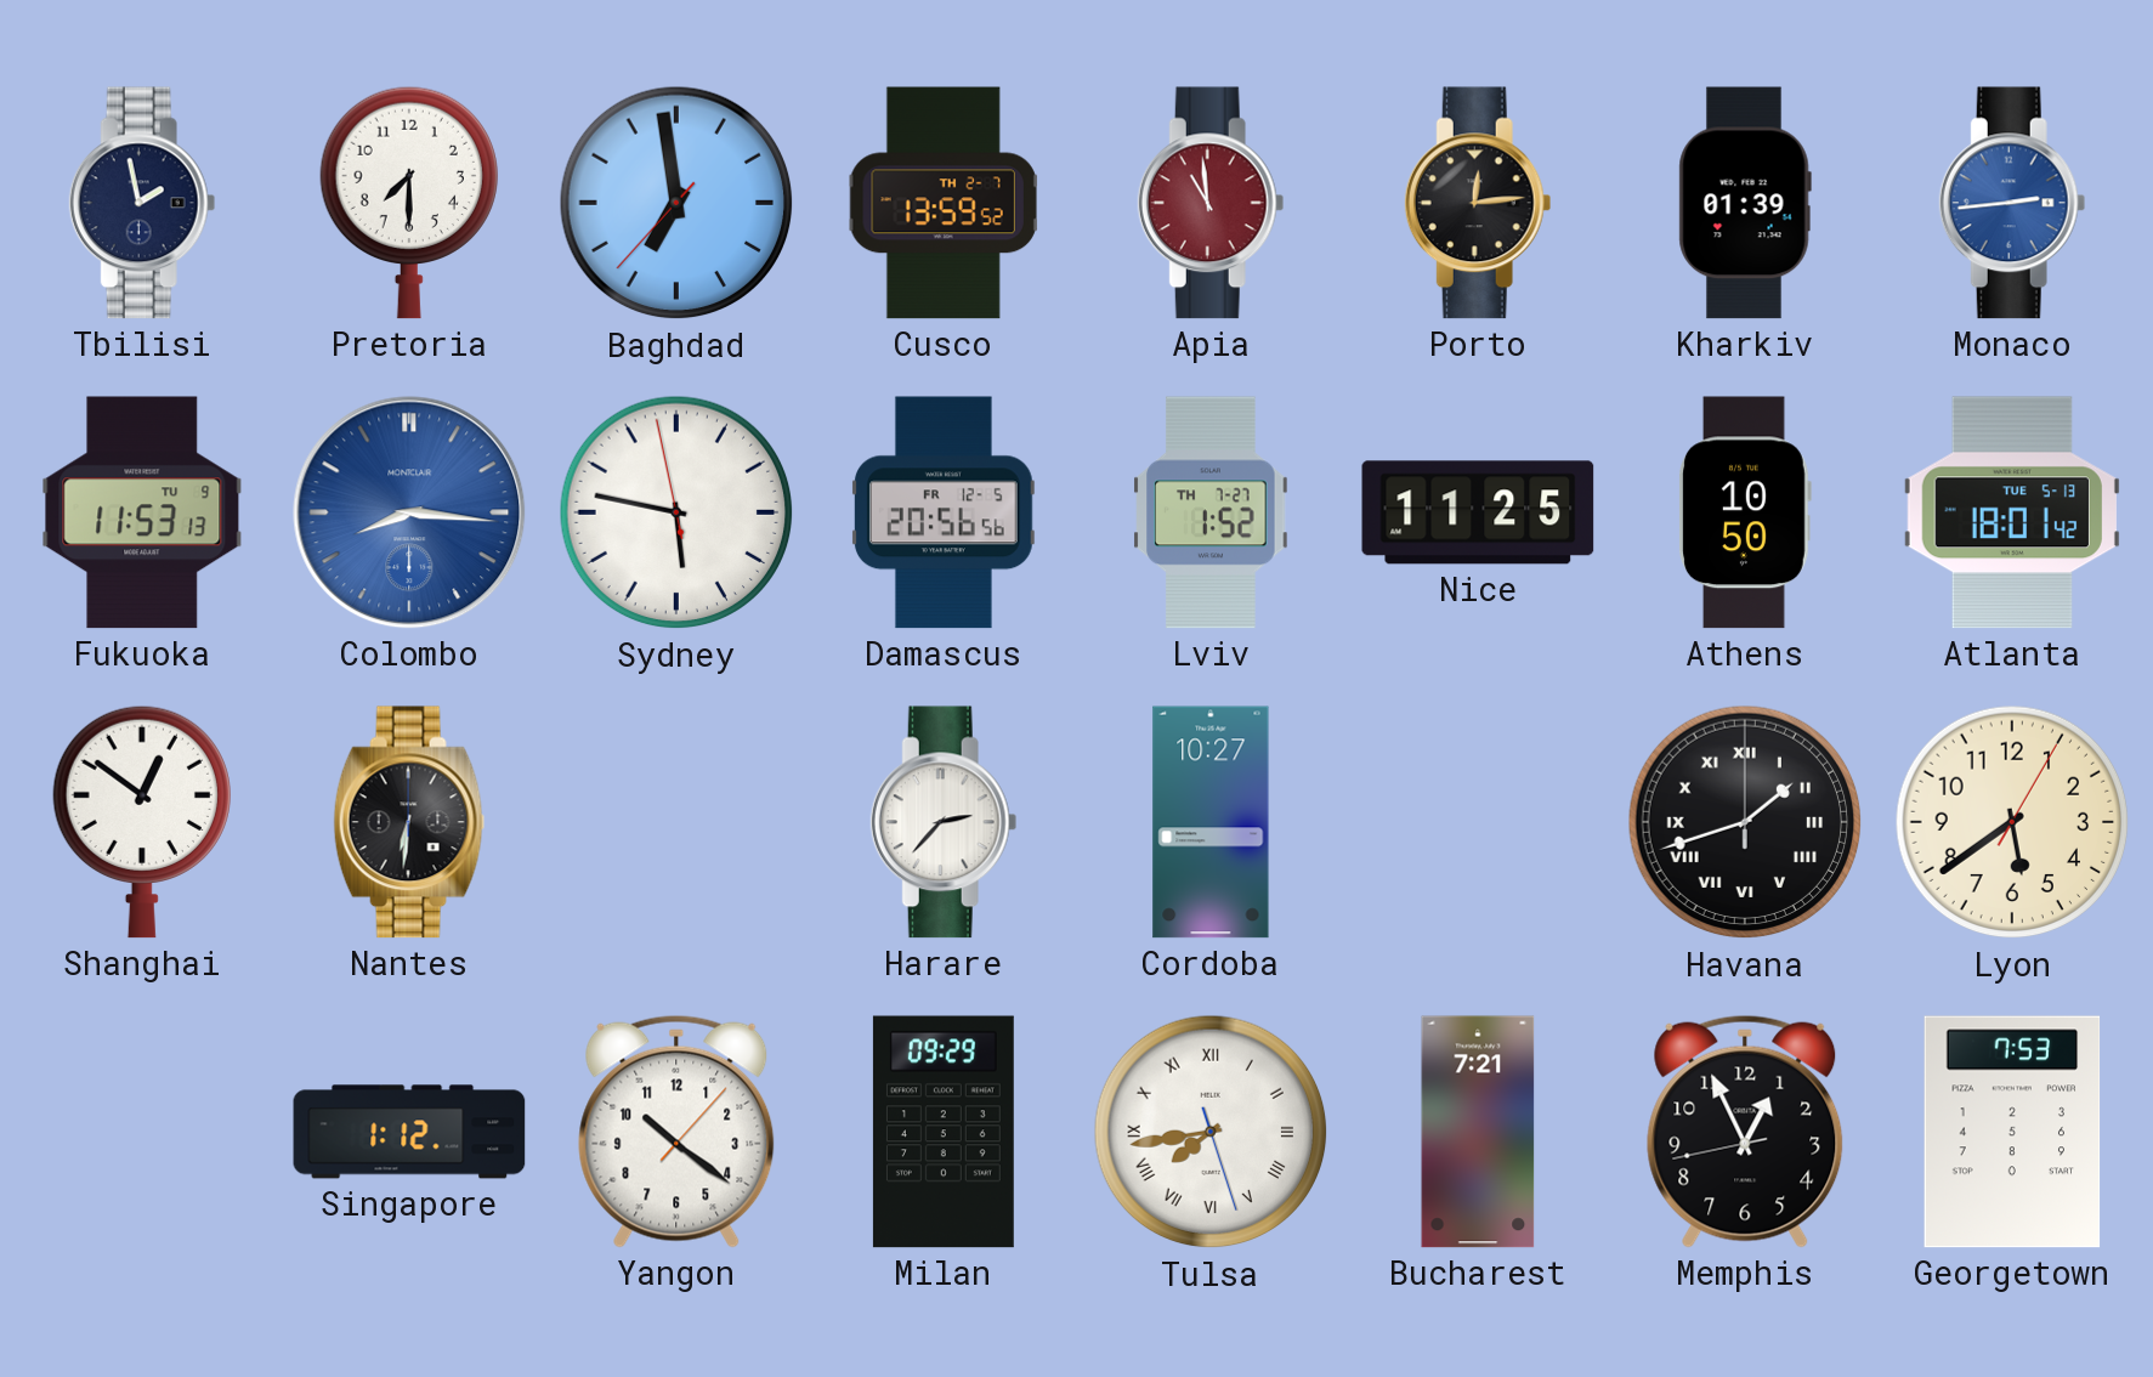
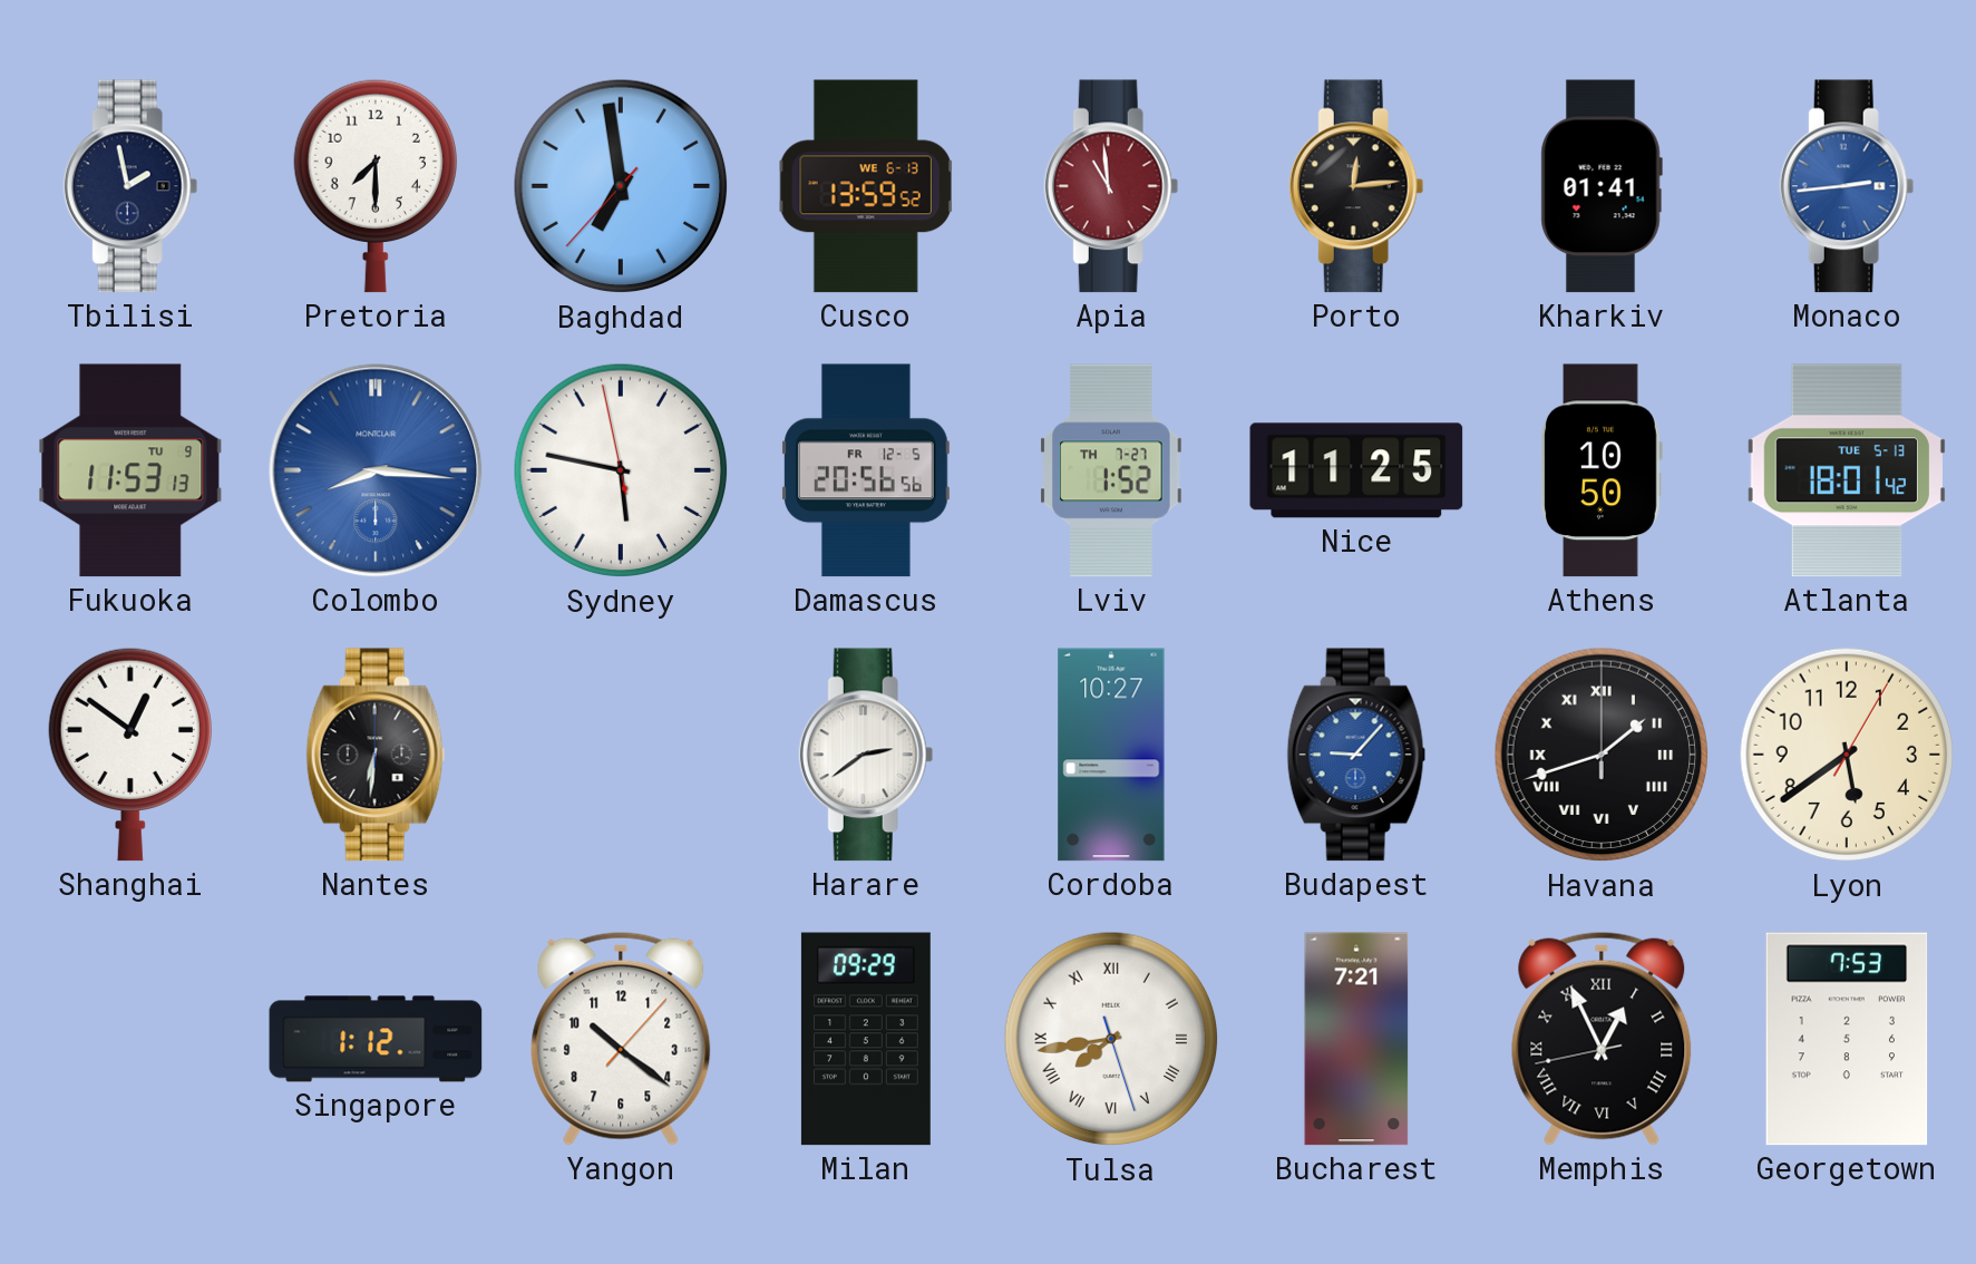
Cusco date: TH 2-7 -> WE 6-13 (866, 186)
Kharkiv: 01:39 -> 01:41 (1602, 186)
Harare: 2:37 -> 2:39 (866, 755)
Budapest: none -> 9:07 (1356, 755)
Memphis numerals: Arabic -> Roman (1602, 1039)
